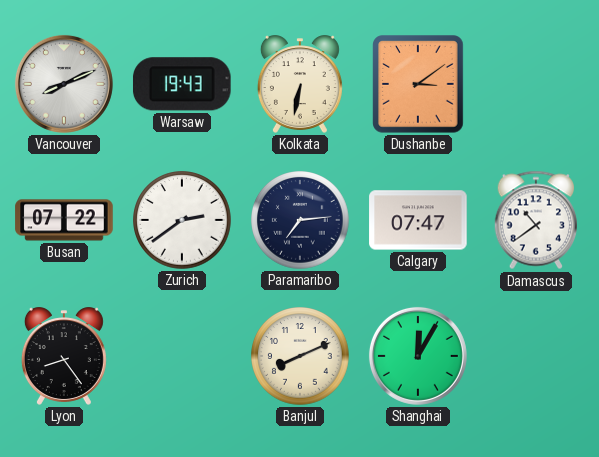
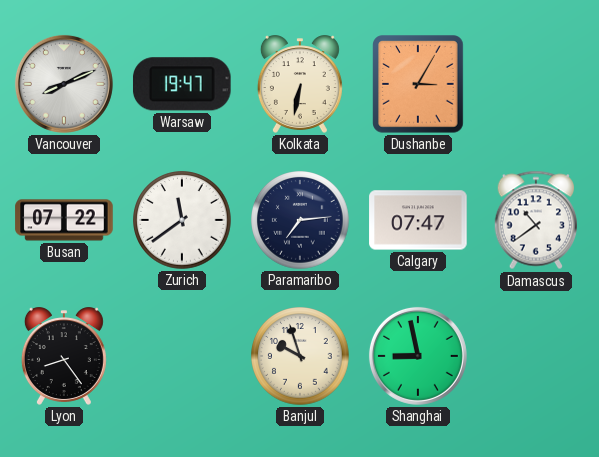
Warsaw: 19:43 -> 19:47 (182, 84)
Dushanbe: 3:09 -> 3:05 (418, 84)
Zurich: 2:39 -> 11:39 (182, 220)
Banjul: 8:11 -> 9:57 (300, 356)
Shanghai: 12:05 -> 8:58 (418, 356)
